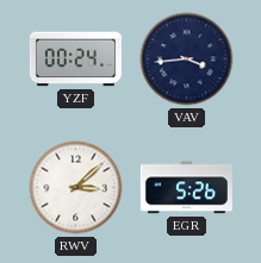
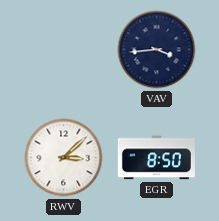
YZF: 00:24 -> none (75, 60)
EGR: 5:26 -> 8:50 (156, 158)
